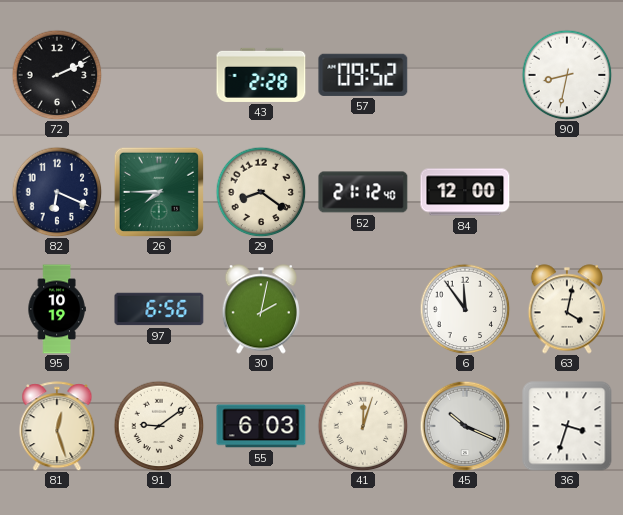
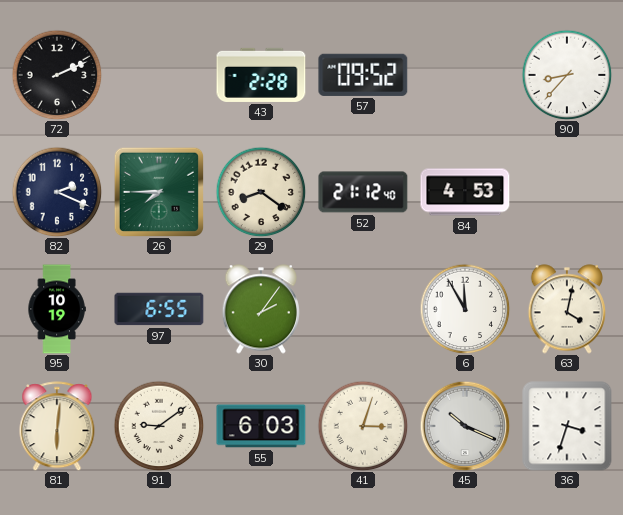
90: 8:32 -> 8:37 (567, 75)
82: 6:19 -> 2:19 (57, 192)
84: 12:00 -> 4:53 (465, 192)
97: 6:56 -> 6:55 (159, 309)
30: 2:02 -> 2:06 (260, 309)
6: 11:54 -> 11:55 (465, 309)
81: 12:27 -> 6:01 (57, 426)
41: 12:03 -> 3:03 (363, 426)
